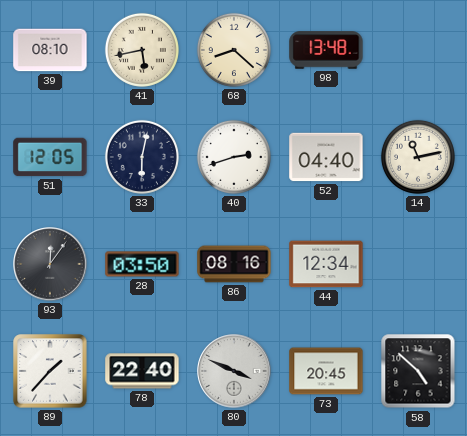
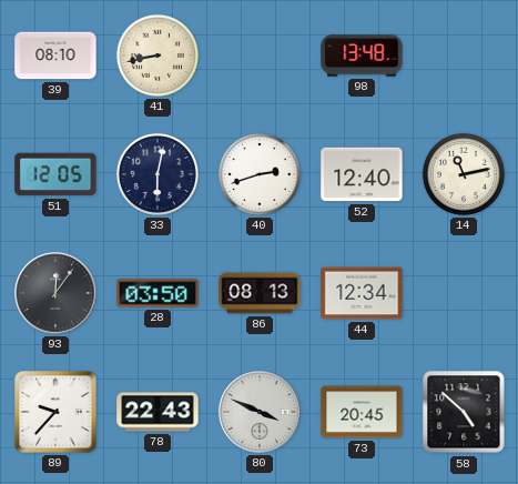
41: 5:43 -> 8:43 (158, 56)
68: 8:22 -> none (234, 50)
52: 04:40 -> 12:40 (362, 174)
86: 08:16 -> 08:13 (260, 293)
89: 1:37 -> 9:37 (55, 412)
78: 22:40 -> 22:43 (158, 412)
